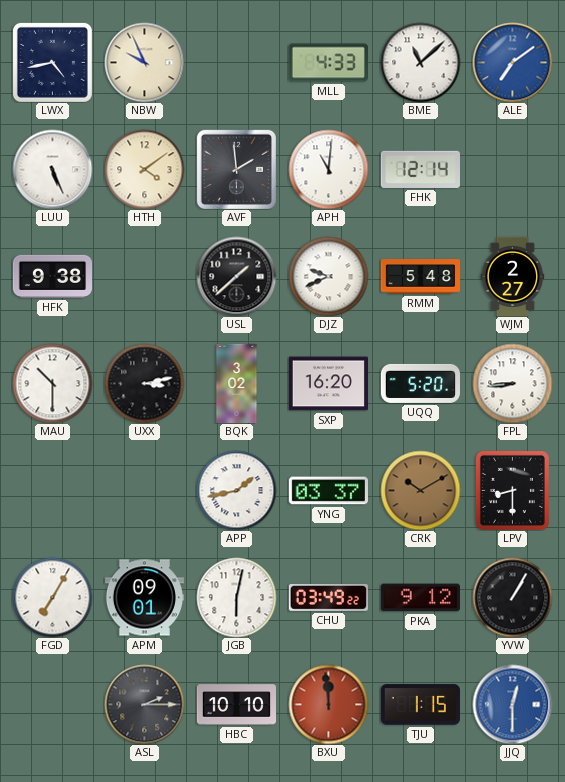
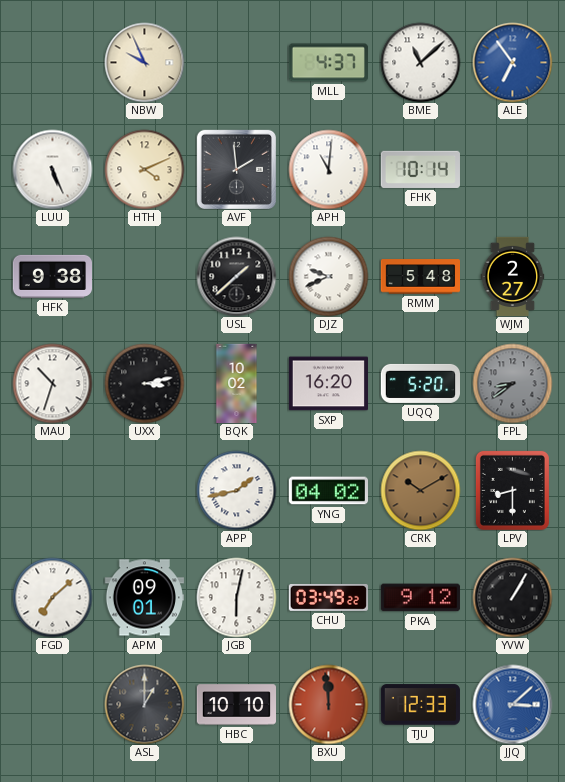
LWX: 4:43 -> none (52, 62)
MLL: 4:33 -> 4:37 (328, 63)
ALE: 7:09 -> 6:54 (512, 62)
HTH: 4:09 -> 4:11 (144, 169)
FHK: 12:14 -> 10:14 (420, 169)
MAU: 10:30 -> 10:33 (52, 383)
BQK: 3:02 -> 10:02 (237, 383)
FPL: 8:44 -> 8:39 (512, 383)
FPL dial: white -> grey (512, 383)
YNG: 03:37 -> 04:02 (328, 491)
FGD: 7:05 -> 7:08 (52, 597)
ASL: 2:15 -> 1:00 (144, 704)
TJU: 1:15 -> 12:33 (420, 705)
JJQ: 12:30 -> 3:08 (512, 704)
